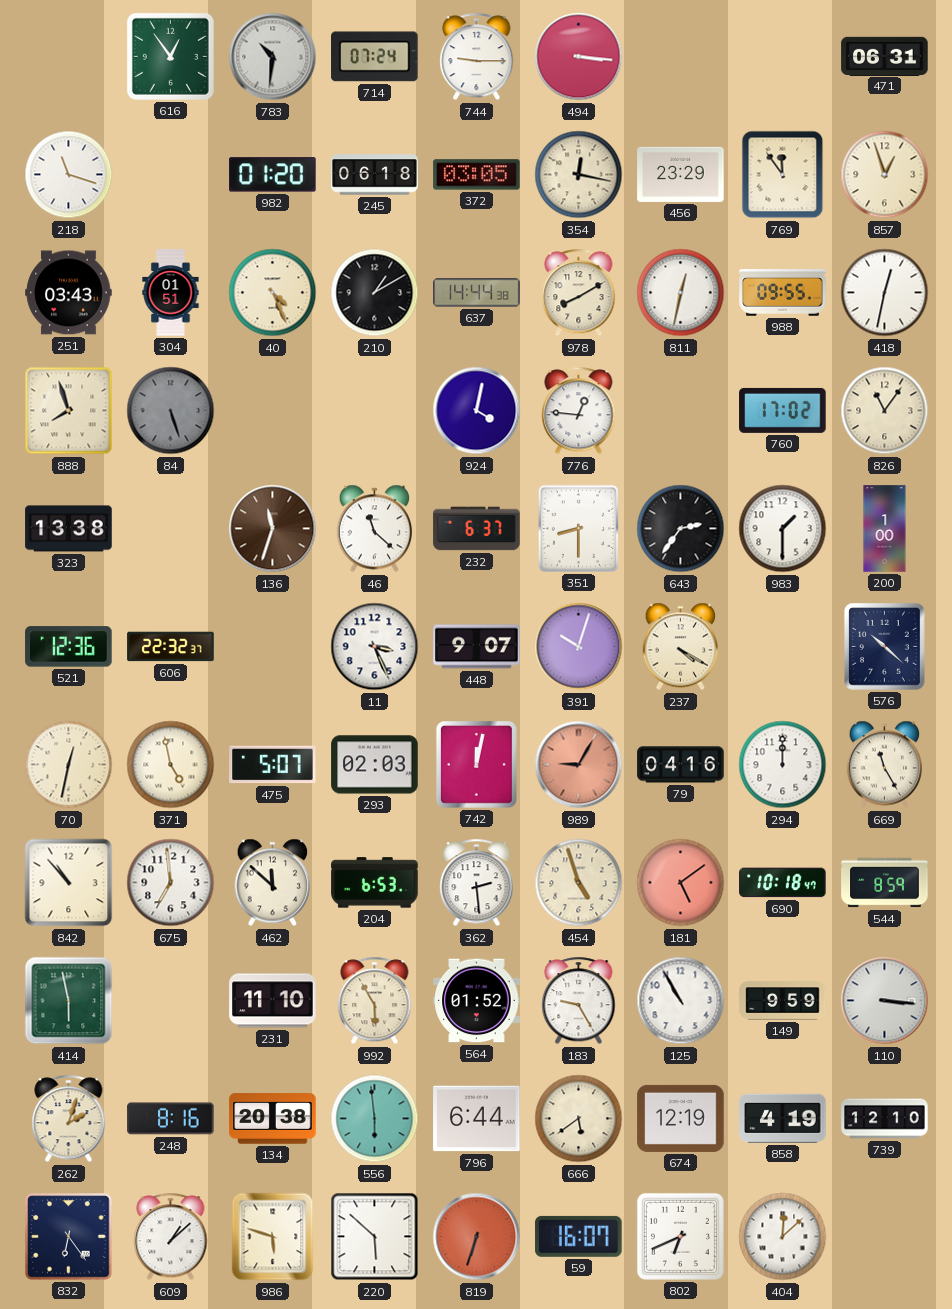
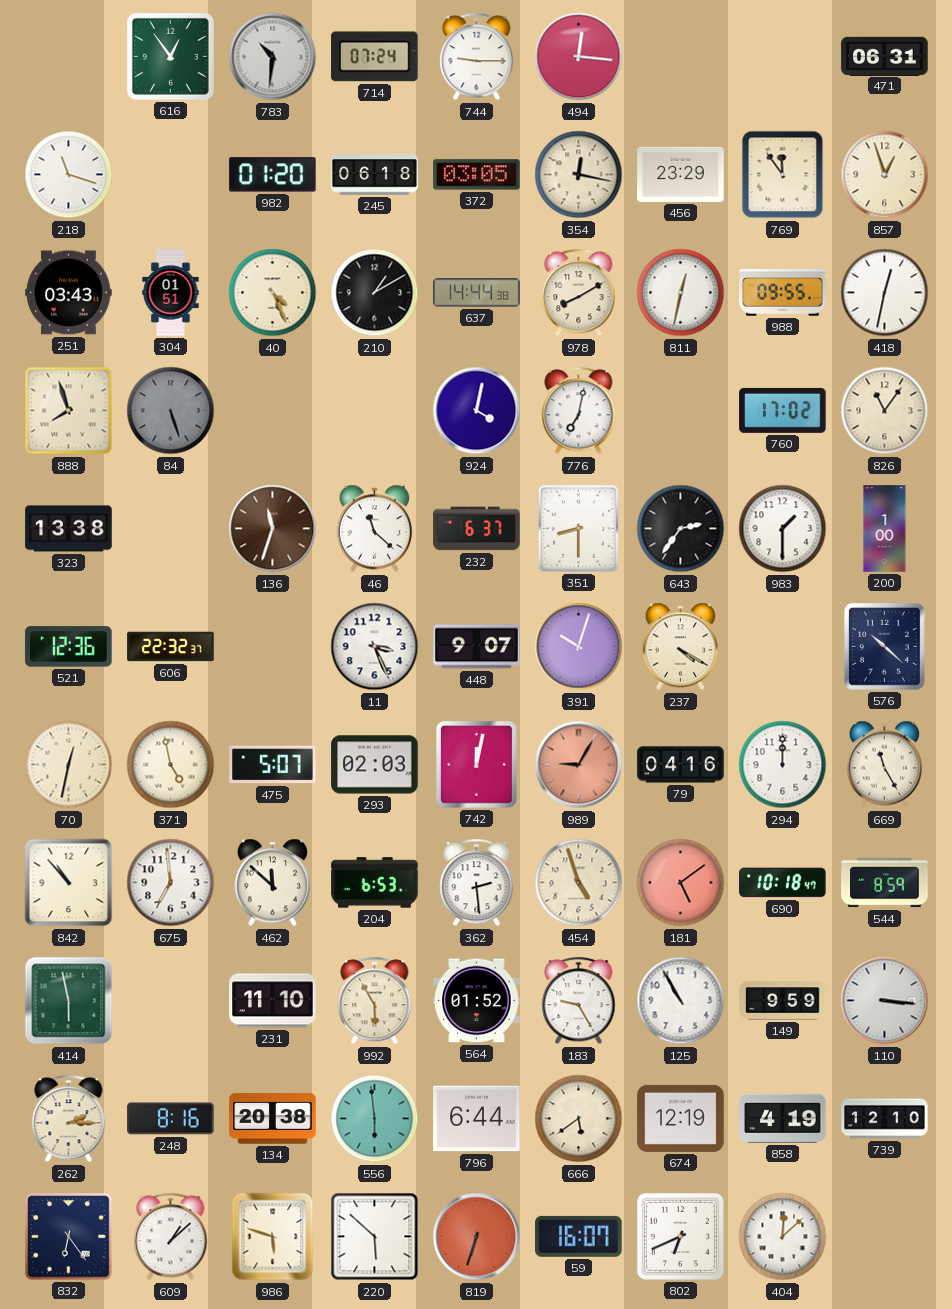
494: 3:16 -> 12:16 (579, 57)
776: 12:46 -> 7:02 (579, 411)
262: 2:03 -> 2:15 (69, 1119)
